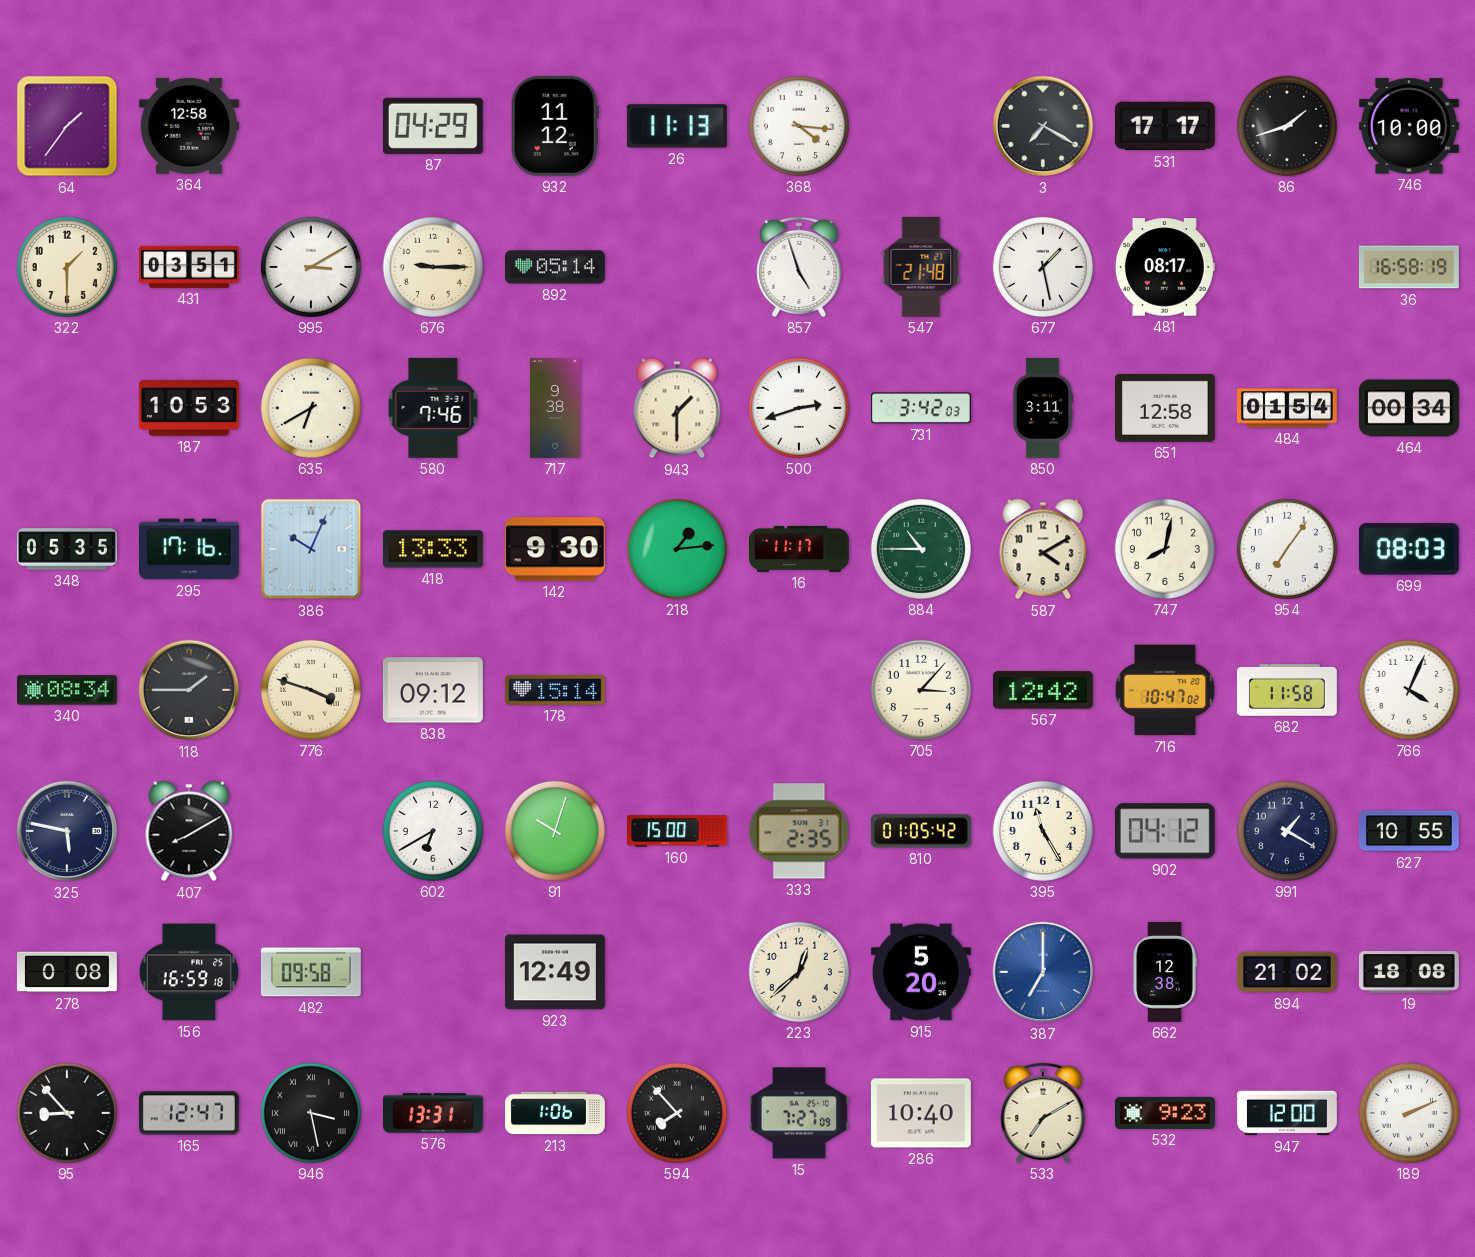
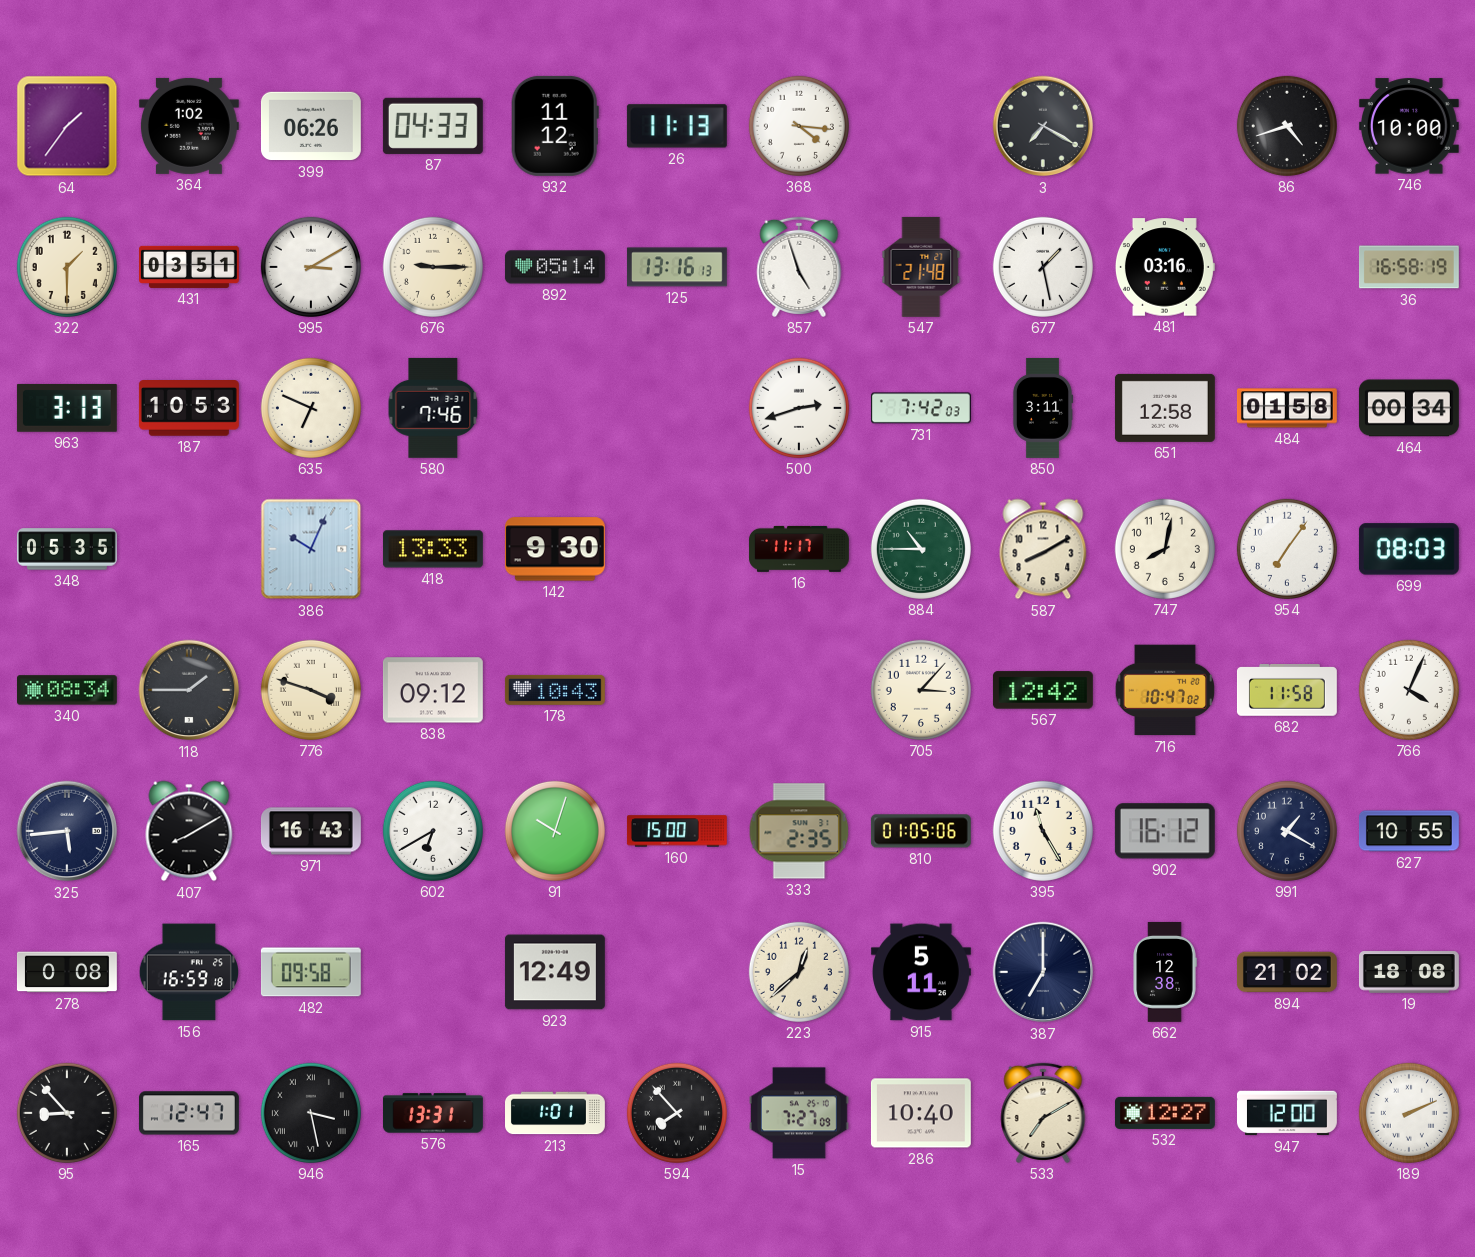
364: 12:58 -> 1:02 (189, 126)
399: none -> 06:26 (311, 126)
87: 04:29 -> 04:33 (433, 126)
531: 17:17 -> none (1165, 126)
86: 1:42 -> 4:42 (1287, 126)
125: none -> 13:16 (677, 267)
481: 08:17 -> 03:16 (1165, 267)
963: none -> 3:13 (67, 408)
635: 6:40 -> 6:49 (311, 408)
717: 9:38 -> none (556, 409)
943: 1:30 -> none (677, 408)
731: 3:42 -> 7:42 (921, 408)
484: 01:54 -> 01:58 (1287, 408)
295: 17:16 -> none (189, 549)
218: 1:14 -> none (677, 549)
587: 4:10 -> 8:10 (1043, 549)
178: 15:14 -> 10:43 (555, 690)
325: 5:47 -> 5:44 (67, 831)
971: none -> 16:43 (311, 831)
810: 01:05:42 -> 01:05:06 (921, 831)
902: 04:12 -> 16:12 (1165, 831)
915: 5:20 -> 5:11 (921, 972)
387 dial: blue -> navy (1043, 972)
213: 1:06 -> 1:01 (556, 1113)
532: 9:23 -> 12:27 (1165, 1113)
